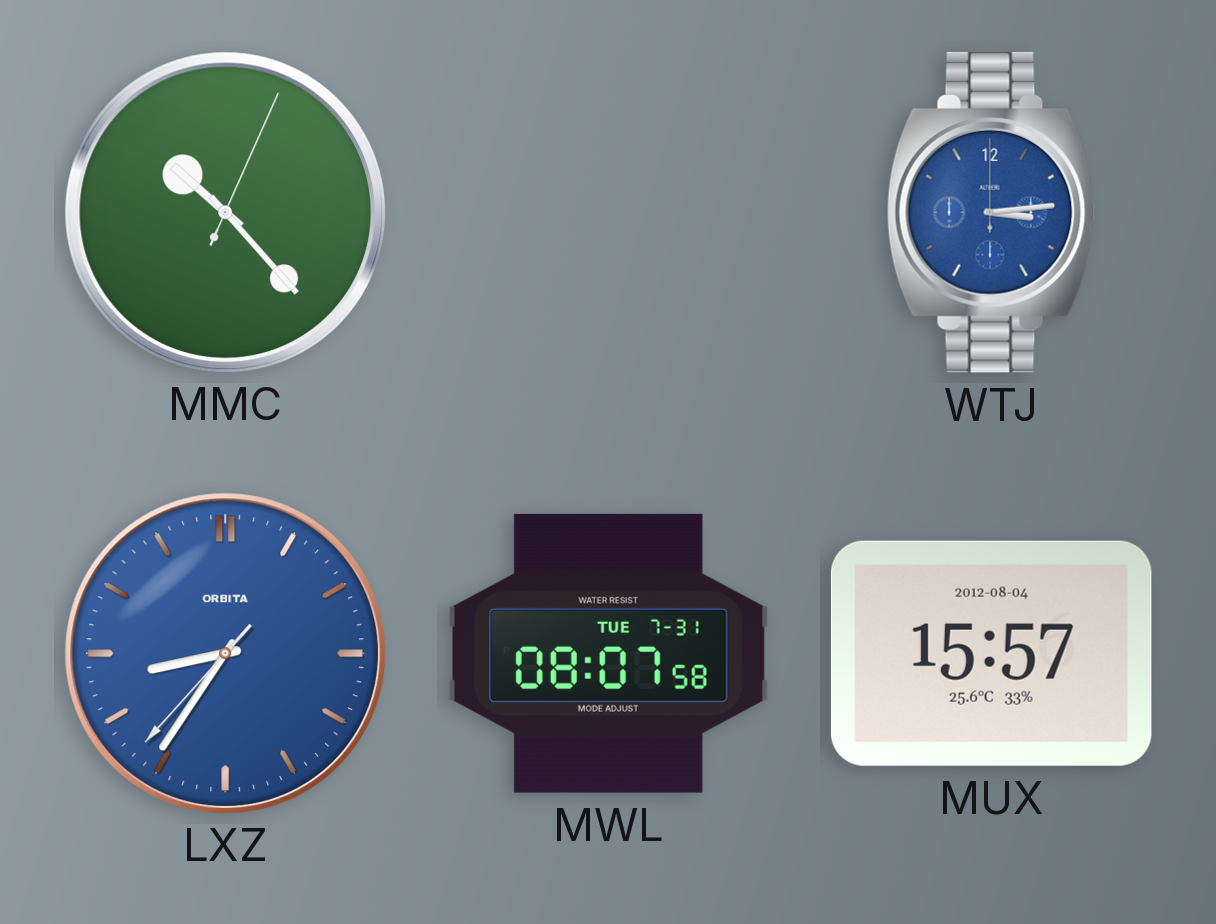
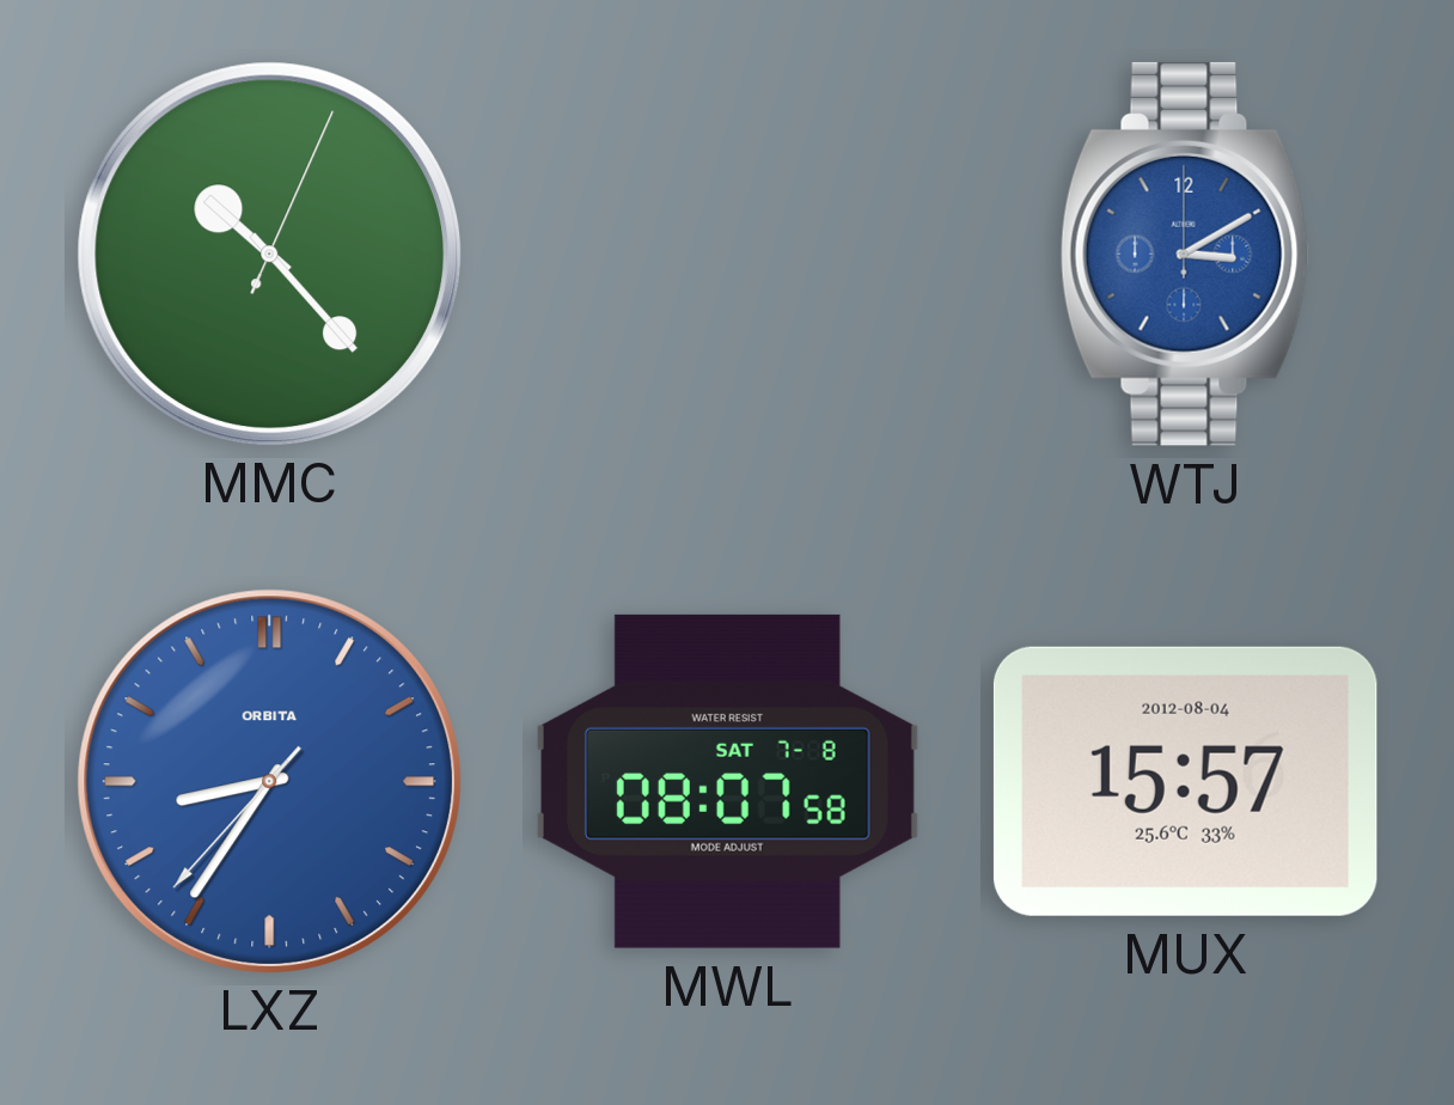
WTJ: 3:14 -> 3:10 (1185, 254)
MWL date: TUE 7-31 -> SAT 7-8 (727, 781)
